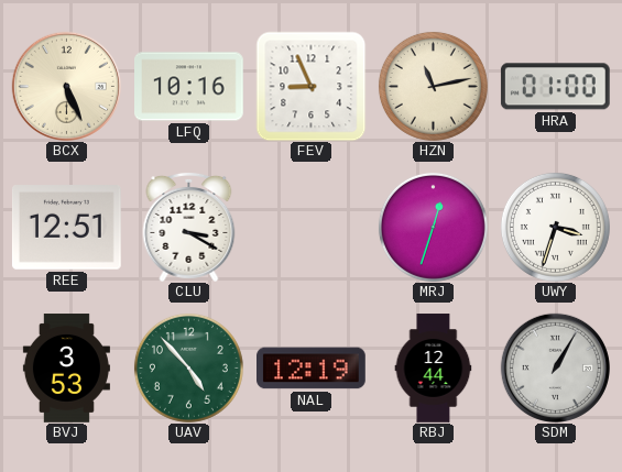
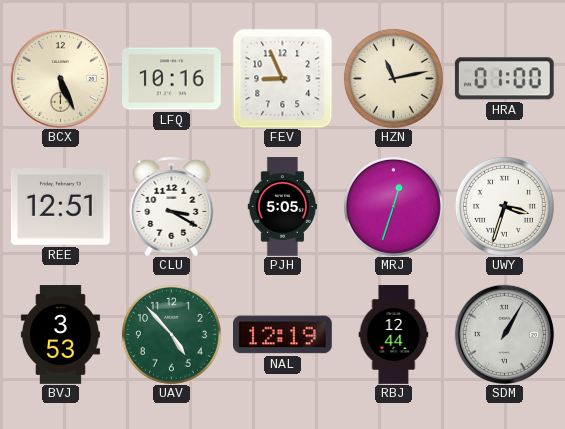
PJH: none -> 5:05 (283, 207)
